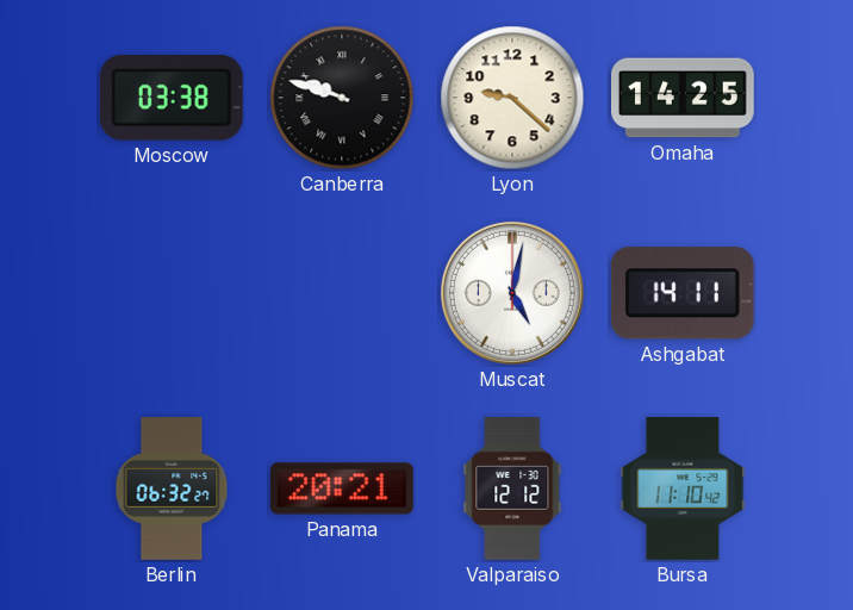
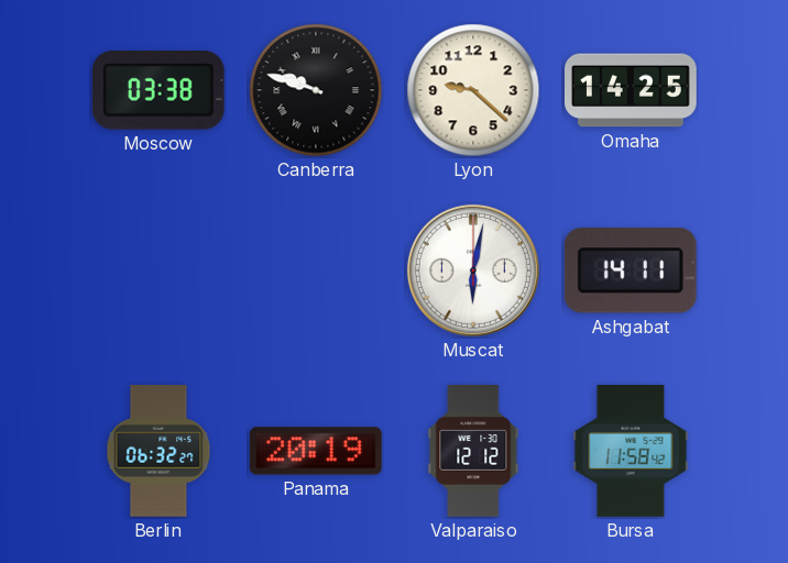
Muscat: 5:02 -> 6:02 (473, 271)
Panama: 20:21 -> 20:19 (317, 451)
Bursa: 11:10 -> 11:58 (631, 451)
